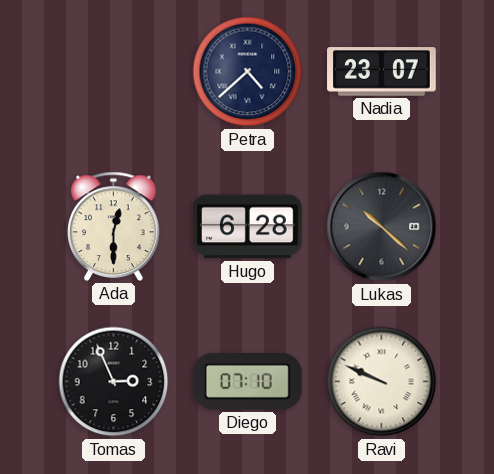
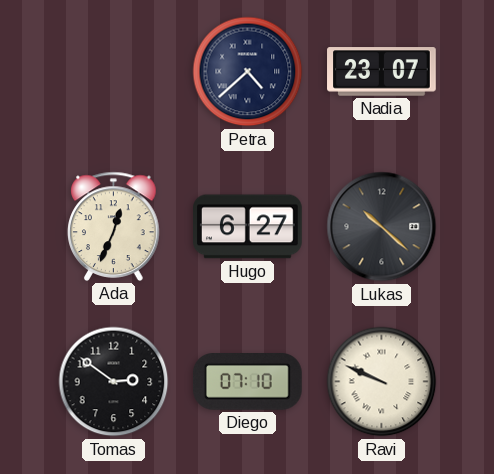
Ada: 12:30 -> 12:34 (114, 226)
Hugo: 6:28 -> 6:27 (248, 227)
Tomas: 2:56 -> 2:51 (114, 382)
